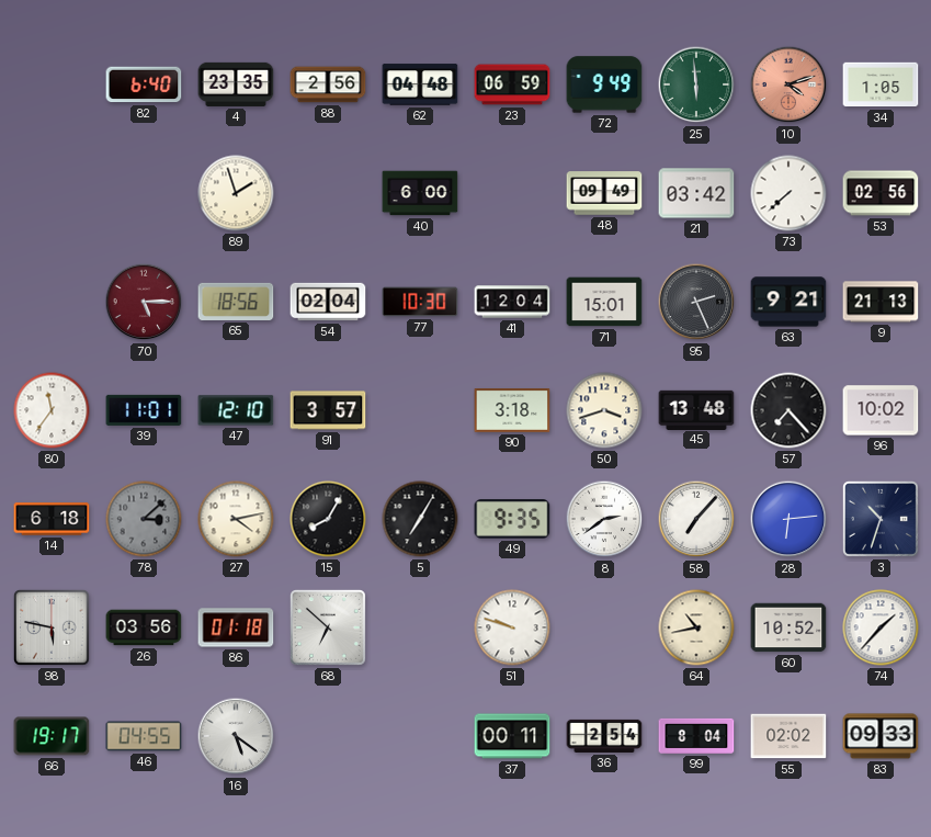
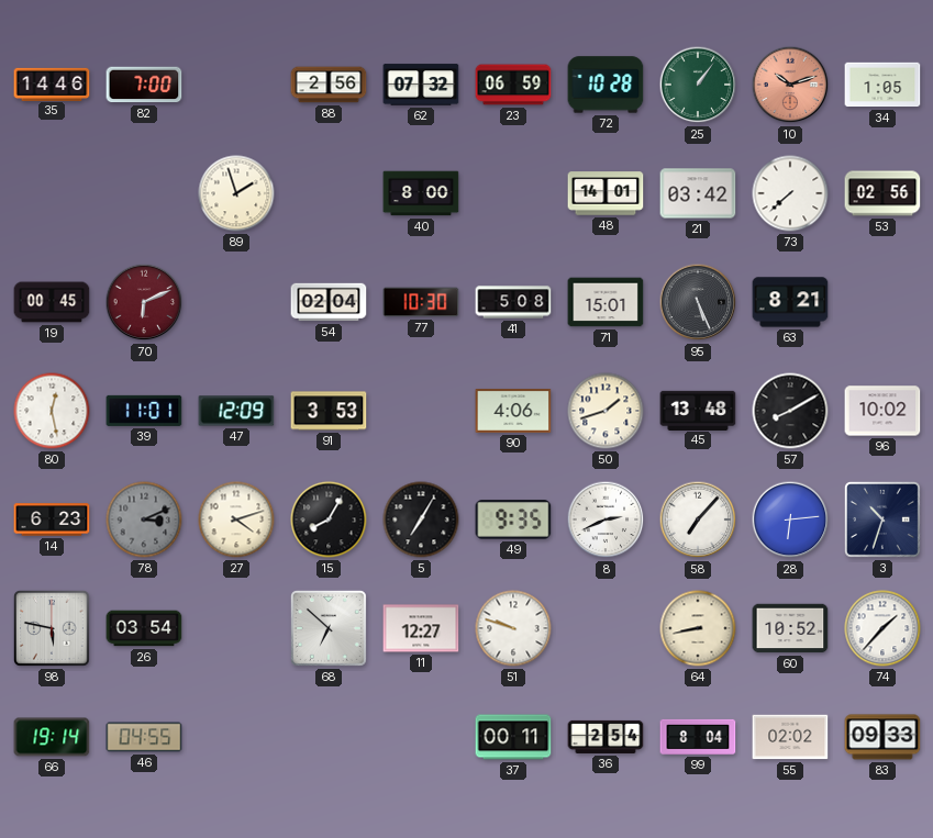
35: none -> 14:46 (52, 83)
82: 6:40 -> 7:00 (144, 85)
4: 23:35 -> none (236, 84)
62: 04:48 -> 07:32 (421, 85)
72: 9:49 -> 10:28 (606, 85)
25: 5:59 -> 1:06 (698, 85)
10: 4:12 -> 10:12 (790, 85)
40: 6:00 -> 8:00 (421, 193)
48: 09:49 -> 14:01 (606, 193)
19: none -> 00:45 (52, 302)
70: 5:15 -> 6:11 (144, 302)
65: 18:56 -> none (236, 302)
41: 12:04 -> 5:08 (513, 302)
95: 2:26 -> 5:26 (698, 302)
63: 9:21 -> 8:21 (790, 302)
9: 21:13 -> none (881, 302)
80: 11:36 -> 12:28 (52, 411)
47: 12:10 -> 12:09 (236, 411)
91: 3:57 -> 3:53 (329, 411)
90: 3:18 -> 4:06 (513, 412)
50: 3:42 -> 1:42 (606, 411)
57: 7:23 -> 8:10 (790, 411)
14: 6:18 -> 6:23 (52, 519)
78: 3:08 -> 3:11 (144, 519)
27: 4:13 -> 4:12 (236, 519)
8: 2:39 -> 2:41 (606, 519)
26: 03:56 -> 03:54 (144, 628)
86: 01:18 -> none (236, 627)
11: none -> 12:27 (421, 628)
64: 10:43 -> 8:43 (698, 628)
66: 19:17 -> 19:14 (52, 737)
16: 5:21 -> none (236, 736)
